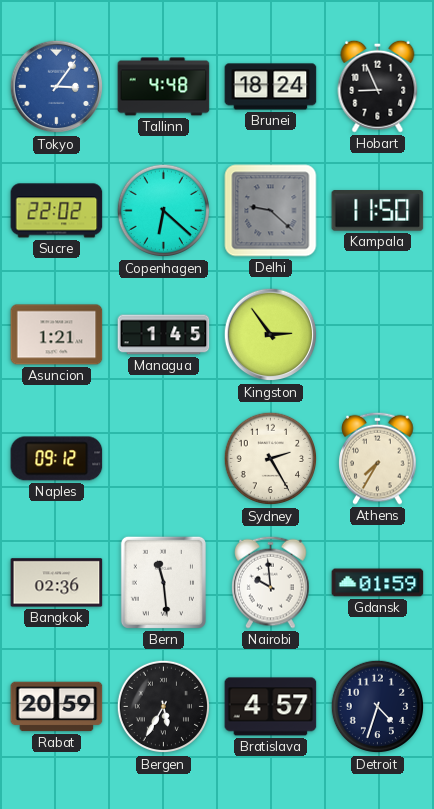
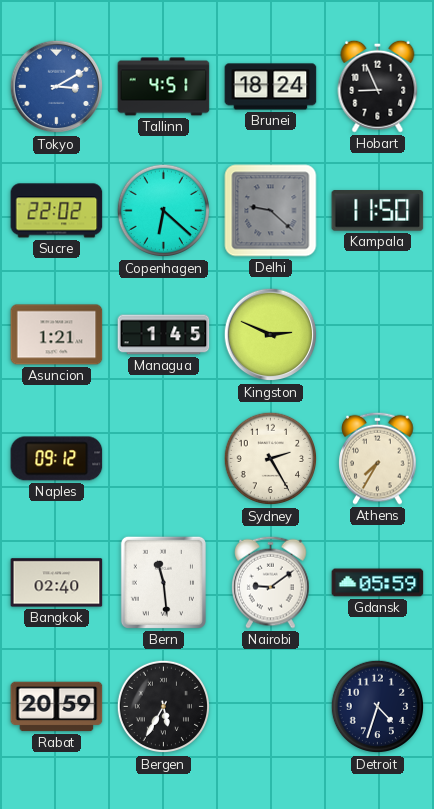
Tokyo: 3:06 -> 3:10 (57, 87)
Tallinn: 4:48 -> 4:51 (164, 87)
Kingston: 2:54 -> 2:49 (271, 335)
Bangkok: 02:36 -> 02:40 (57, 583)
Nairobi: 9:59 -> 9:09 (271, 582)
Gdansk: 01:59 -> 05:59 (378, 583)
Bratislava: 4:57 -> none (271, 707)
